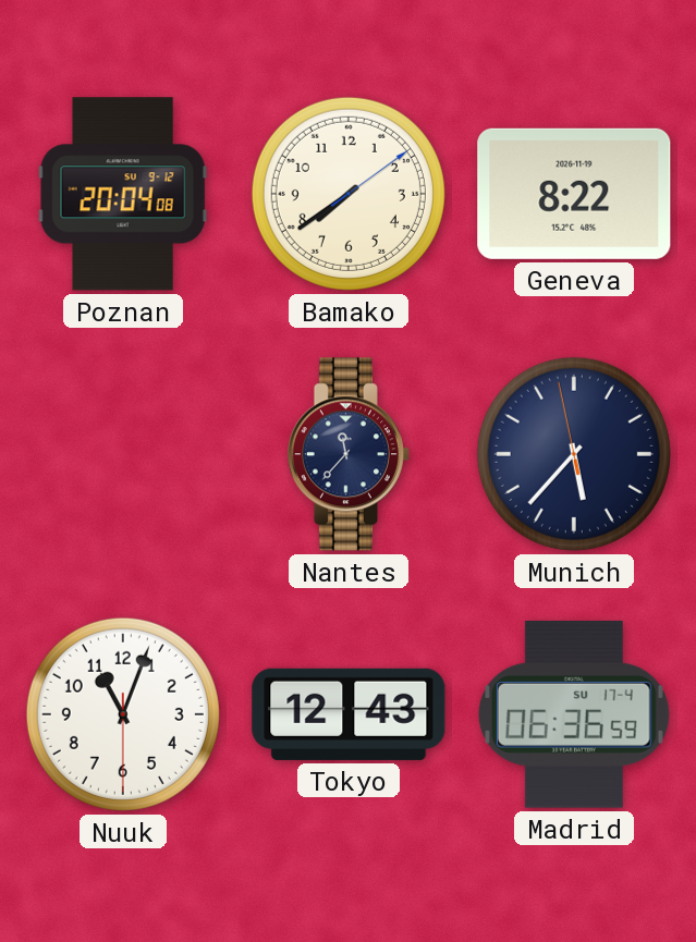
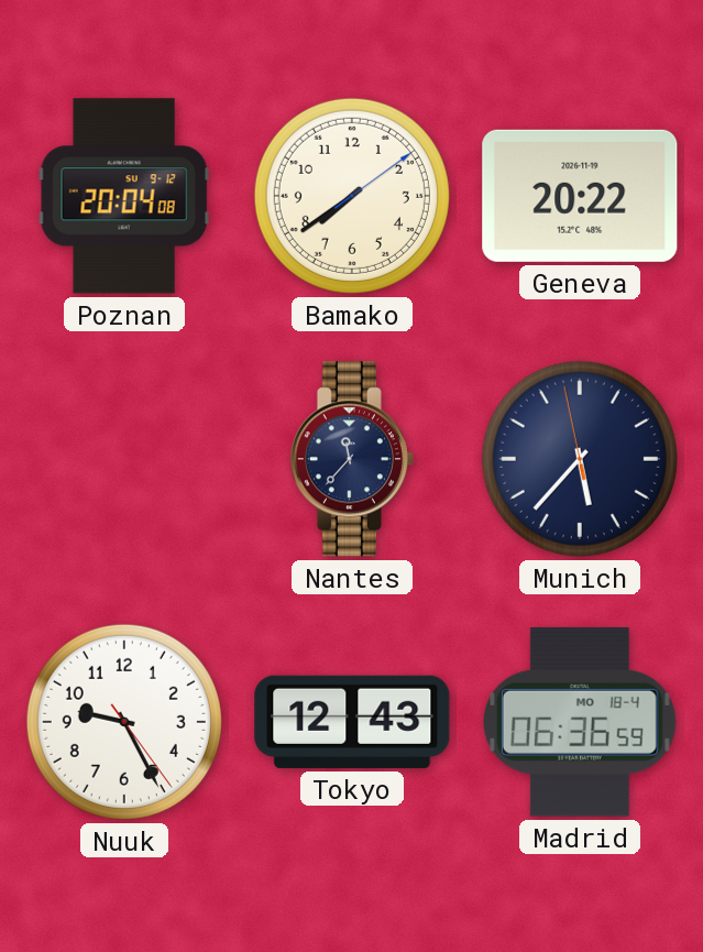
Geneva: 8:22 -> 20:22 (580, 196)
Nuuk: 11:03 -> 9:25 (124, 722)
Madrid date: SU 17-4 -> MO 18-4 (580, 722)
